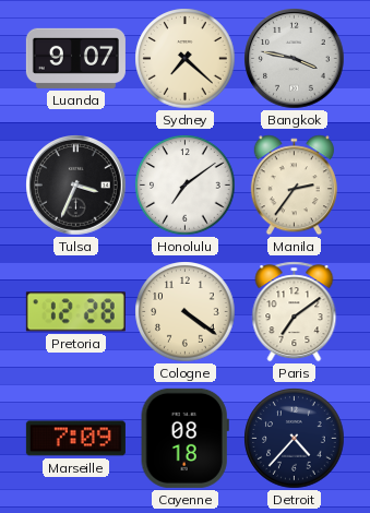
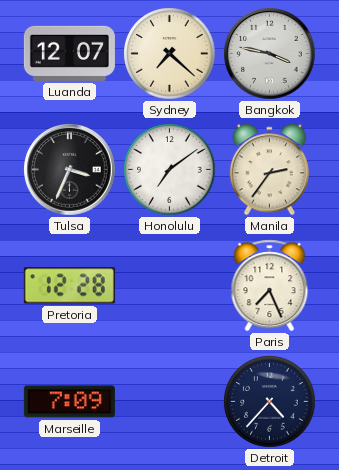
Luanda: 9:07 -> 12:07 (69, 53)
Cologne: 4:21 -> none (186, 312)
Paris: 7:09 -> 7:26 (270, 286)
Cayenne: 08:18 -> none (184, 438)
